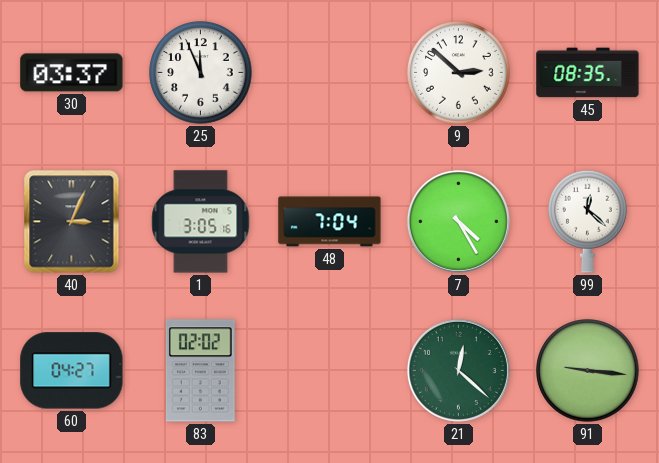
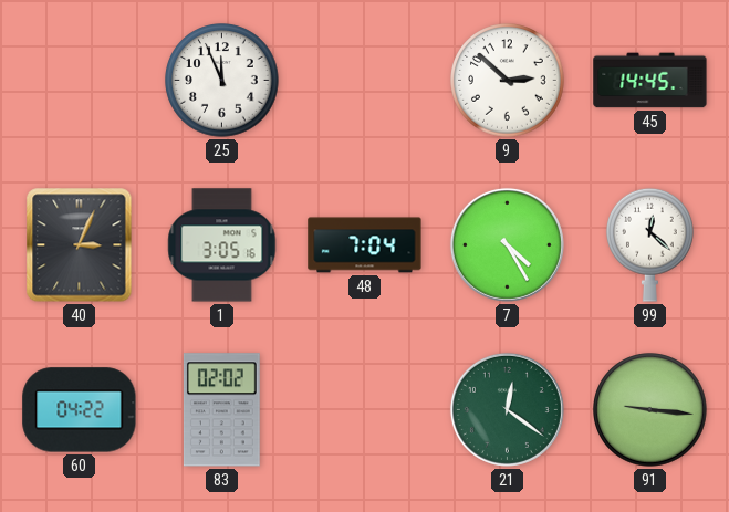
30: 03:37 -> none (72, 73)
45: 08:35 -> 14:45 (650, 81)
60: 04:27 -> 04:22 (80, 410)
21: 12:22 -> 12:21 (507, 409)
